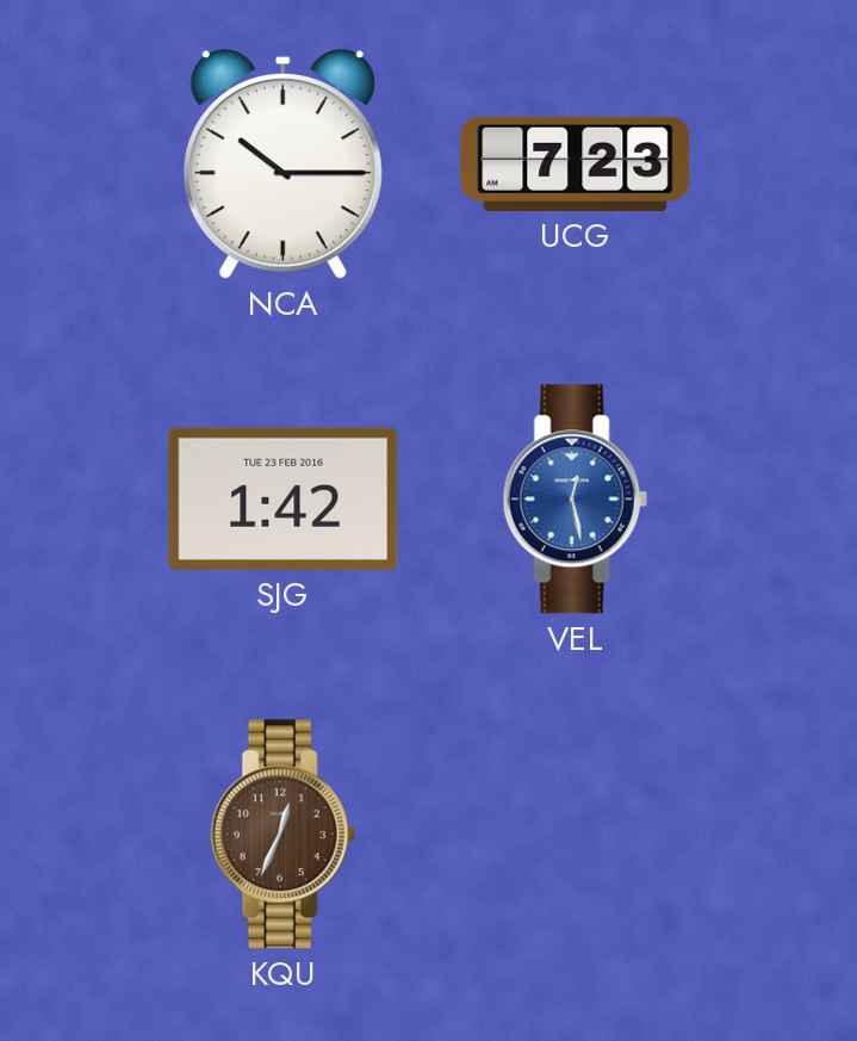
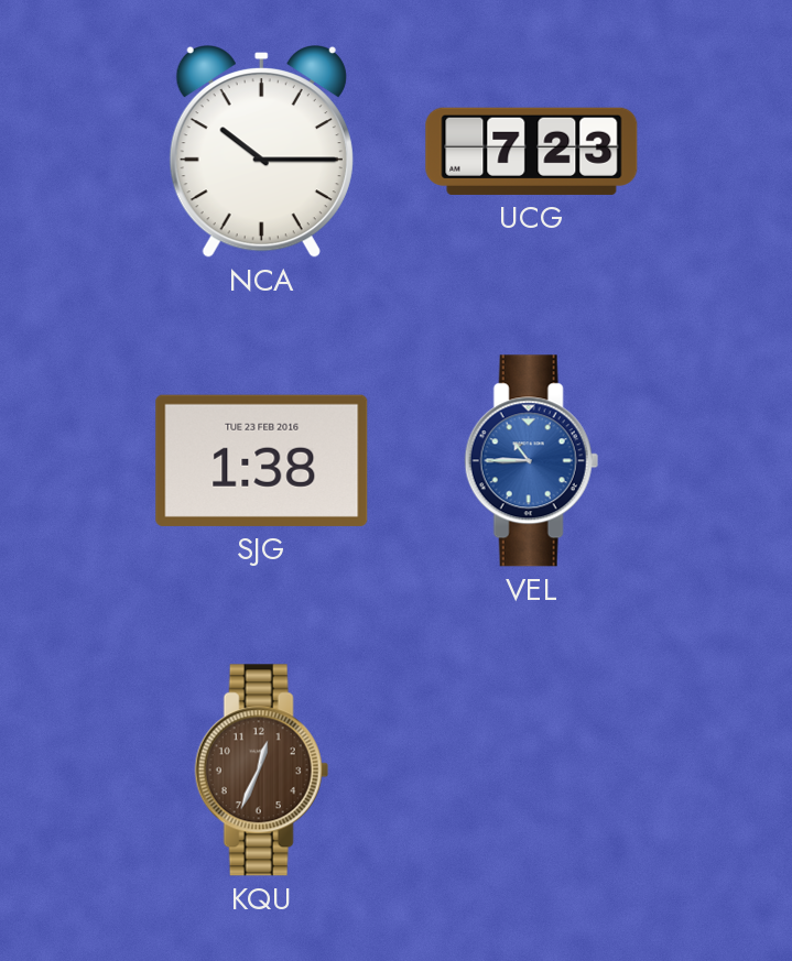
SJG: 1:42 -> 1:38 (262, 460)
VEL: 12:28 -> 10:45 (531, 461)
